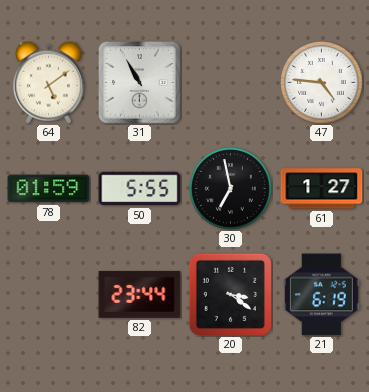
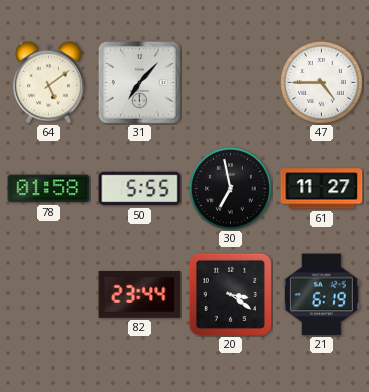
31: 10:55 -> 7:07 (140, 83)
47: 4:46 -> 4:45 (322, 83)
78: 01:59 -> 01:58 (49, 189)
61: 1:27 -> 11:27 (322, 189)
